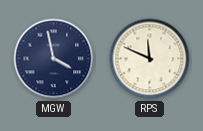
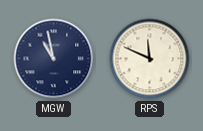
MGW: 3:58 -> 10:58 (54, 59)
